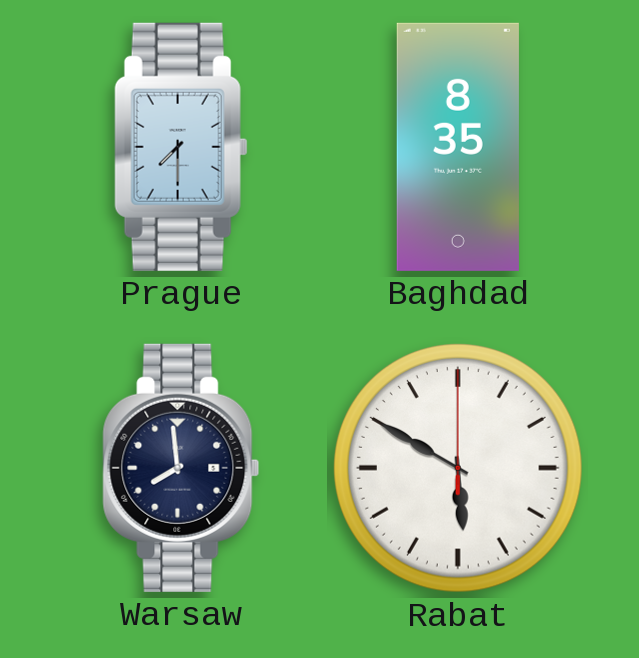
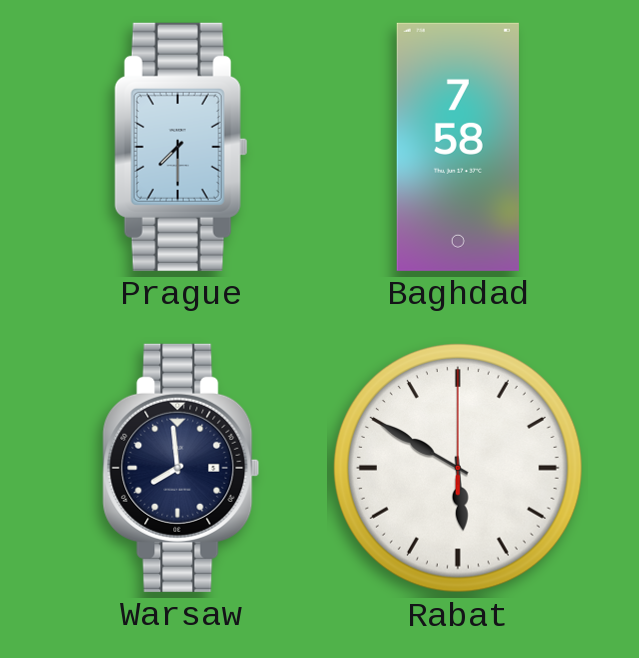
Baghdad: 8:35 -> 7:58 (458, 147)
